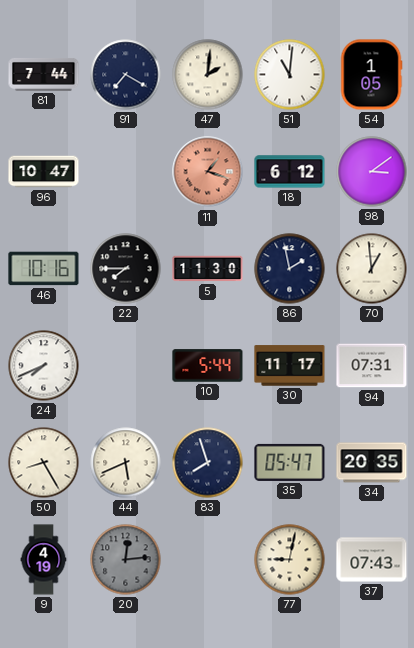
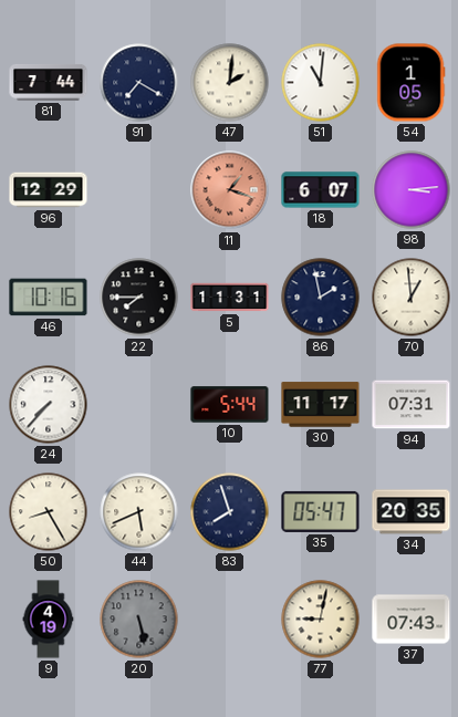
96: 10:47 -> 12:29 (49, 190)
18: 6:12 -> 6:07 (321, 190)
98: 3:09 -> 3:14 (412, 190)
5: 11:30 -> 11:31 (230, 298)
24: 7:41 -> 7:37 (49, 405)
20: 12:14 -> 5:28 (139, 620)
